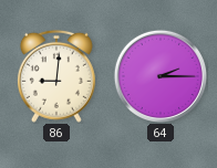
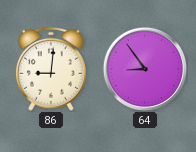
64: 2:15 -> 8:54 (144, 68)
